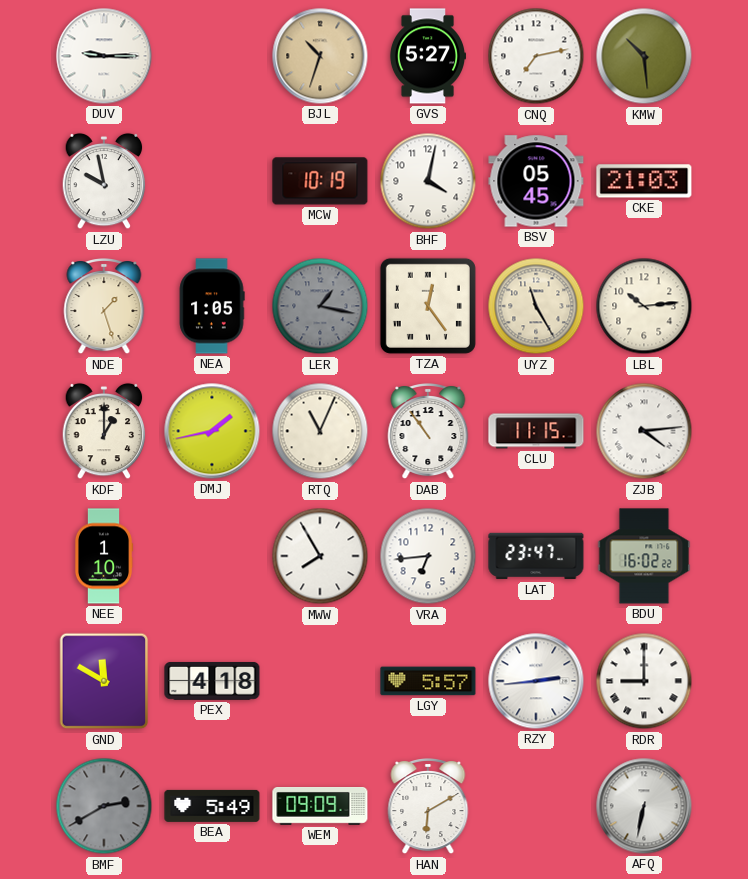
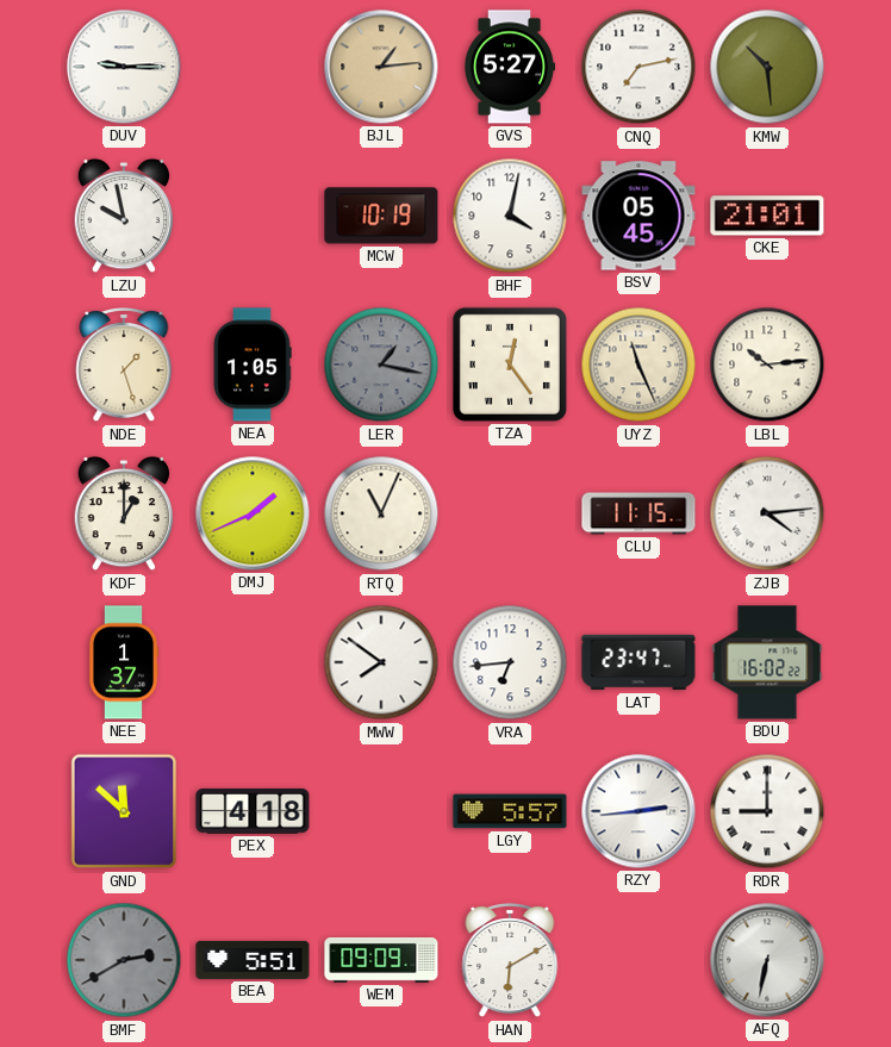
BJL: 10:33 -> 1:14 (381, 67)
CKE: 21:03 -> 21:01 (767, 216)
UYZ: 11:25 -> 11:26 (638, 364)
DMJ: 1:43 -> 1:41 (253, 513)
DAB: 10:54 -> none (428, 432)
NEE: 1:10 -> 1:37 (124, 662)
MWW: 7:55 -> 7:51 (381, 662)
GND: 11:50 -> 11:52 (124, 811)
BEA: 5:49 -> 5:51 (253, 960)
